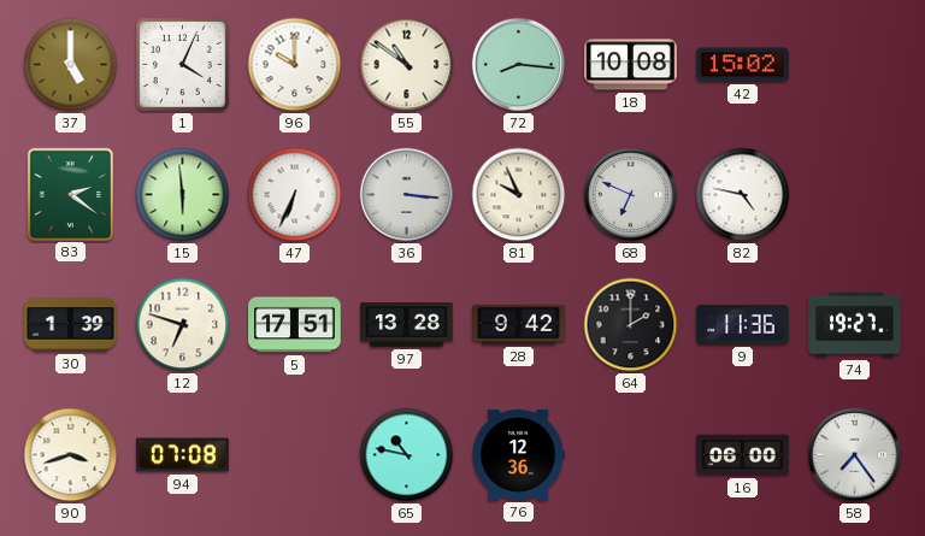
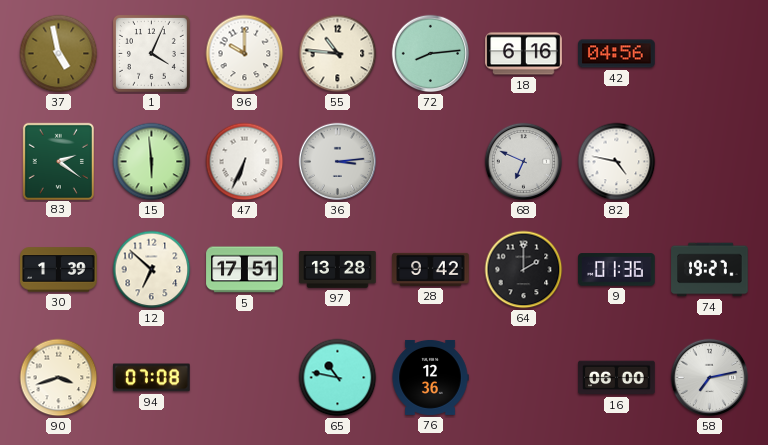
37: 5:00 -> 4:58 (59, 54)
55: 10:51 -> 10:46 (338, 54)
72: 8:16 -> 8:14 (431, 54)
18: 10:08 -> 6:16 (524, 54)
42: 15:02 -> 04:56 (617, 54)
36: 3:16 -> 3:14 (338, 162)
81: 9:56 -> none (519, 195)
12: 6:48 -> 6:52 (152, 270)
9: 11:36 -> 01:36 (617, 270)
58: 7:24 -> 7:13 (710, 378)
